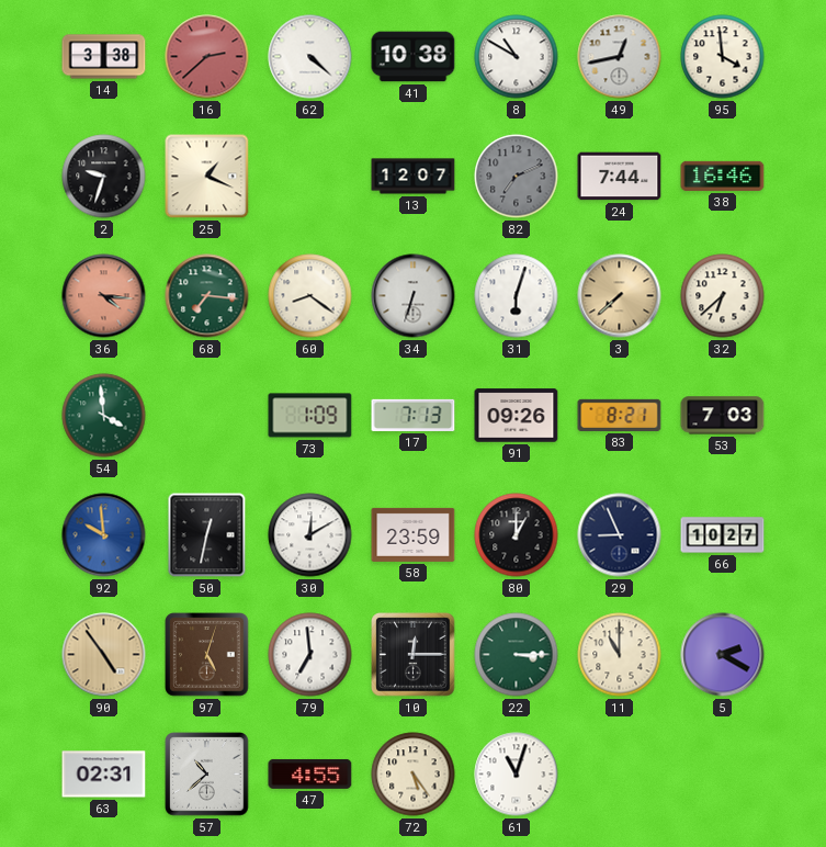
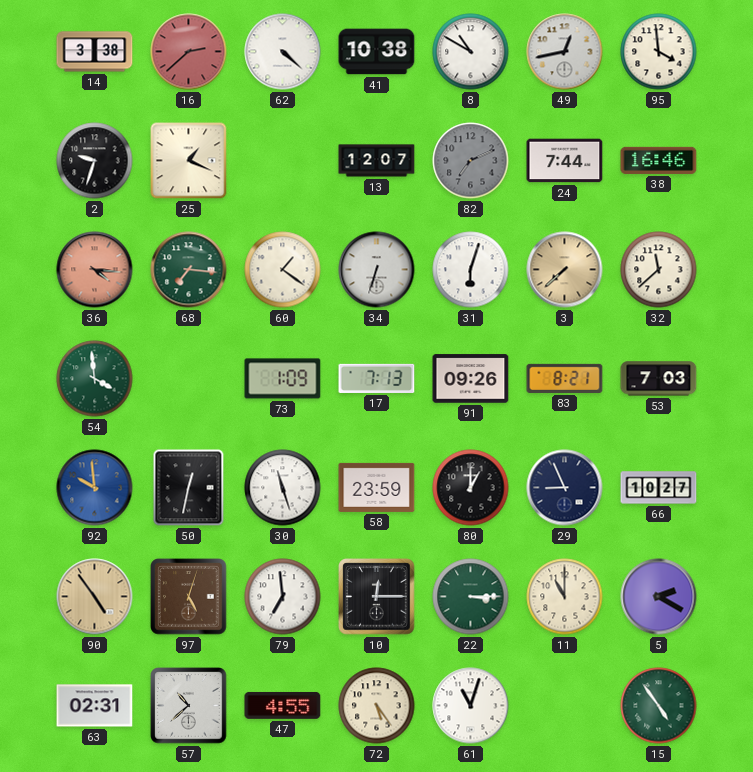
60: 8:21 -> 1:21 (283, 270)
32: 6:38 -> 11:38 (659, 270)
30: 12:10 -> 11:27 (283, 488)
15: none -> 4:54 (659, 706)
